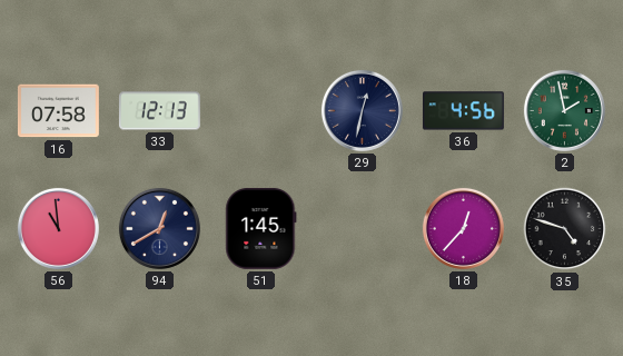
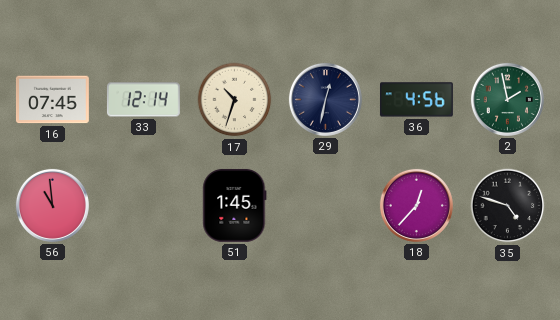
16: 07:58 -> 07:45 (52, 100)
33: 12:13 -> 12:14 (144, 100)
17: none -> 10:33 (235, 100)
94: 12:40 -> none (159, 228)
